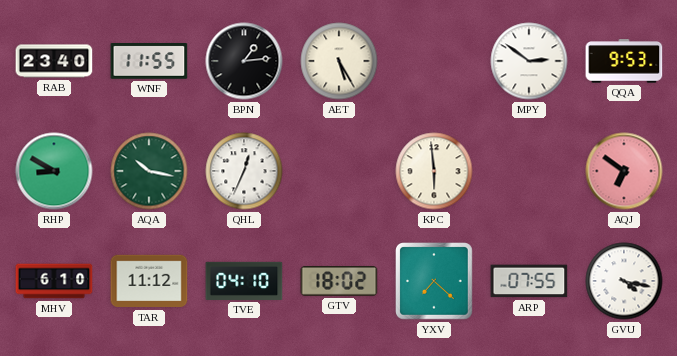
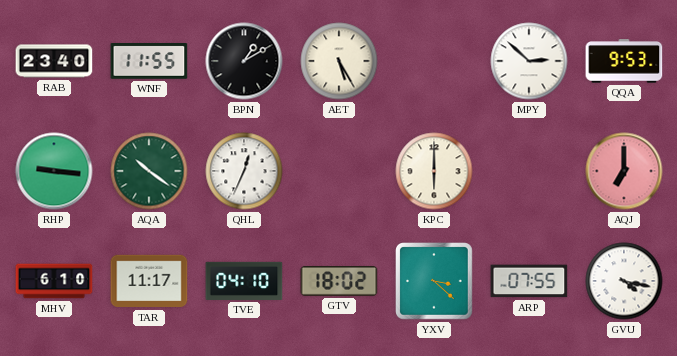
BPN: 1:14 -> 1:10 (244, 61)
MPY: 2:51 -> 2:52 (529, 61)
RHP: 8:50 -> 9:16 (54, 171)
AQA: 10:17 -> 10:21 (149, 171)
KPC: 5:59 -> 6:00 (434, 171)
AQJ: 6:51 -> 7:00 (624, 171)
TAR: 11:12 -> 11:17 (149, 281)
YXV: 7:22 -> 3:22 (435, 282)
